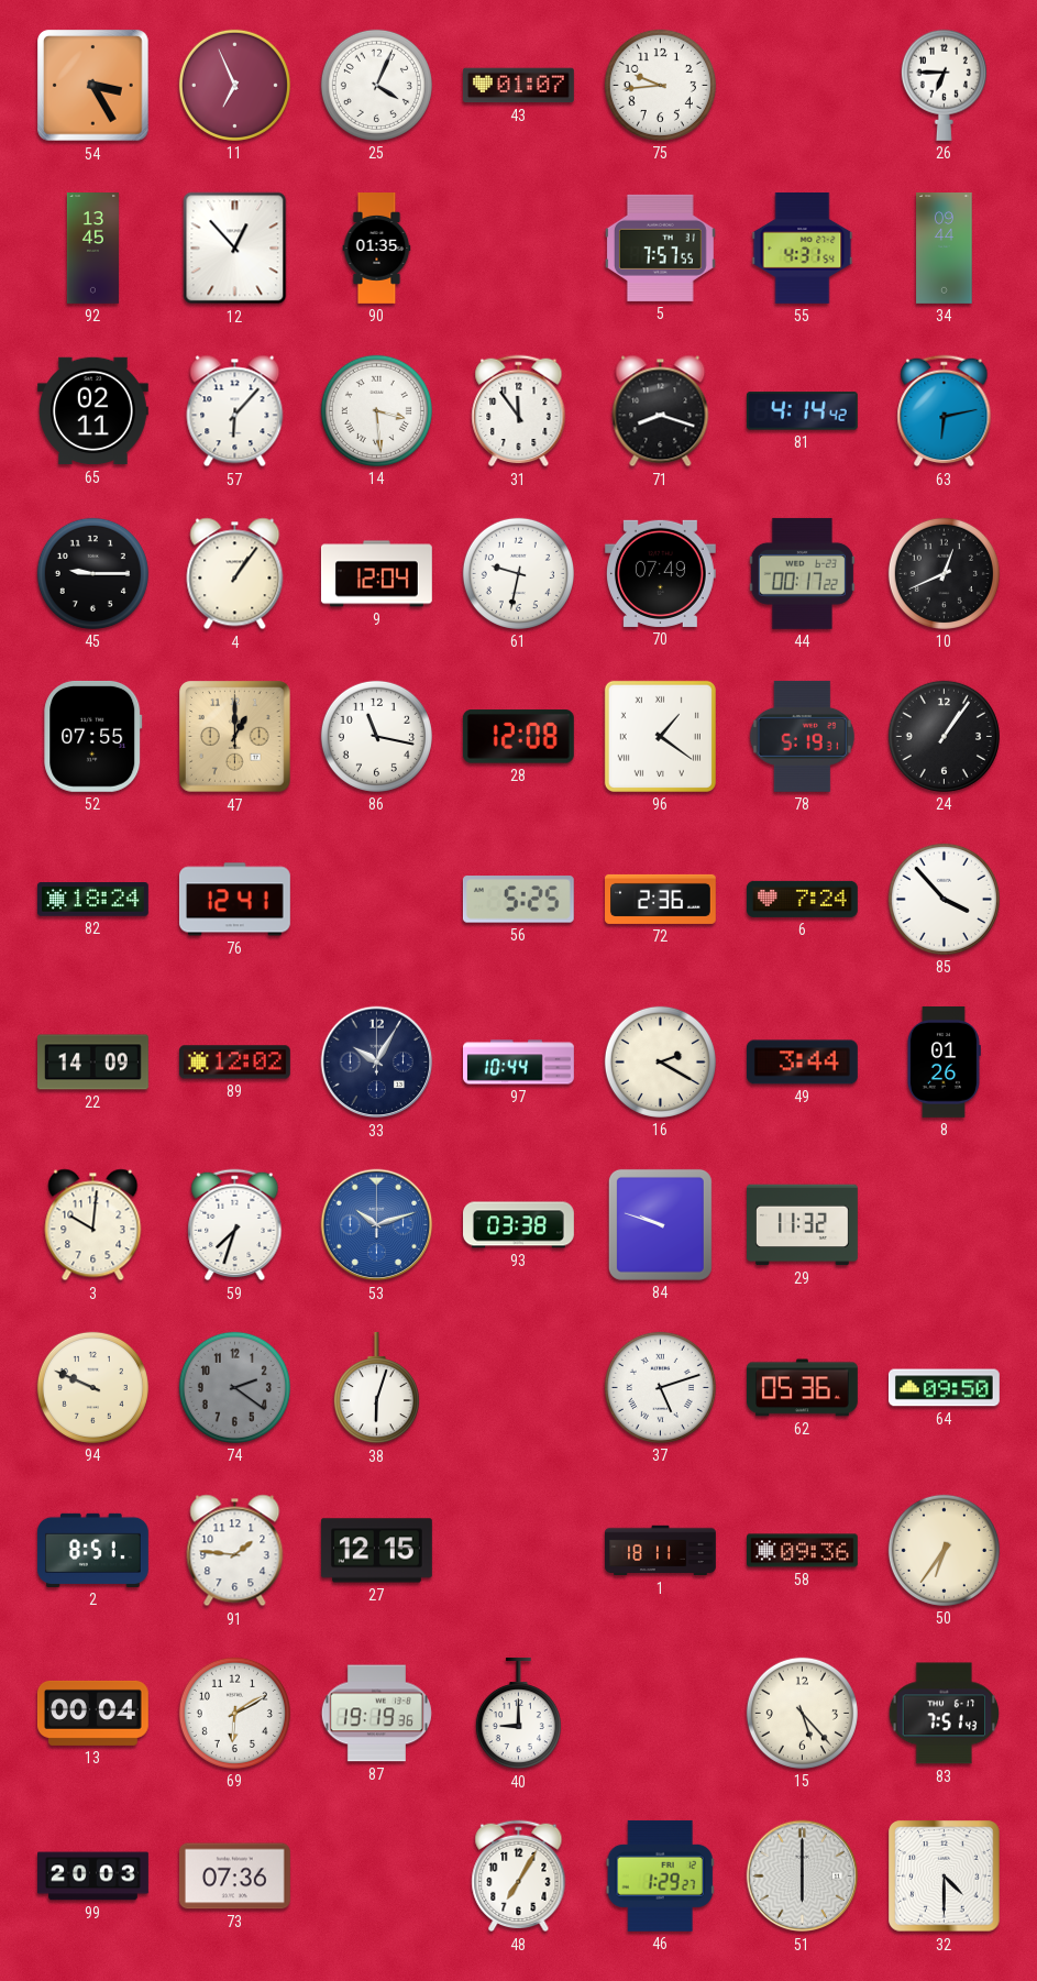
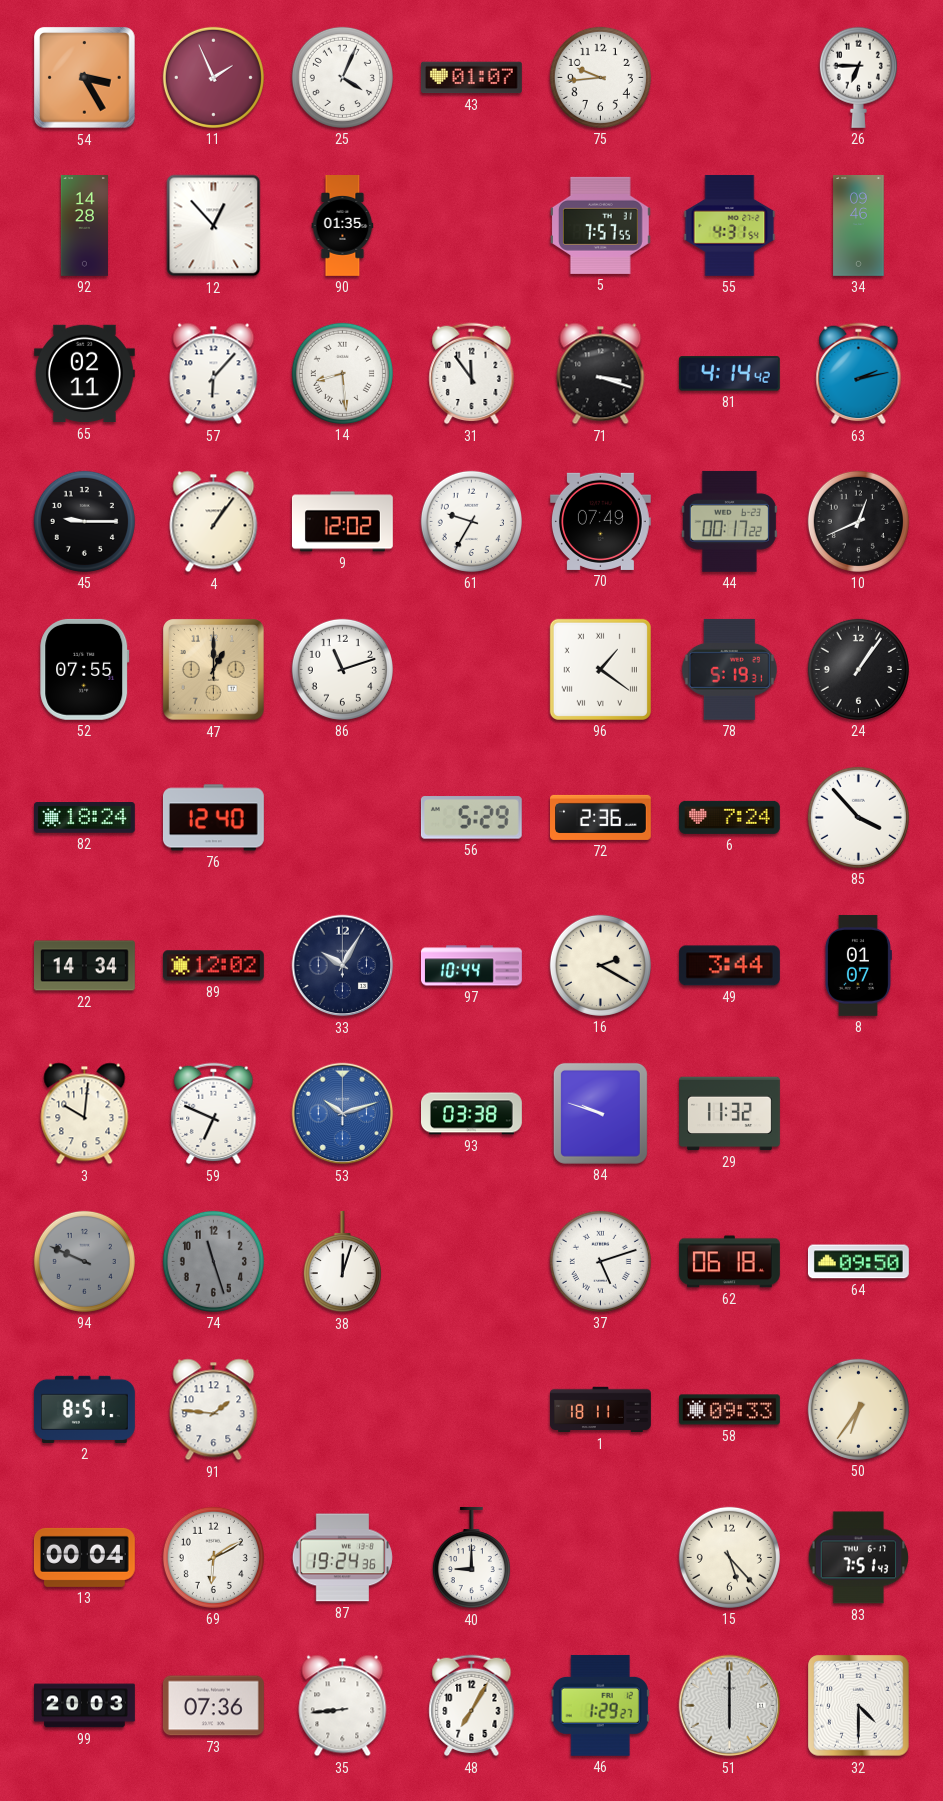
11: 6:56 -> 1:56 (213, 77)
92: 13:45 -> 14:28 (84, 226)
34: 09:44 -> 09:46 (859, 226)
14: 3:29 -> 8:29 (342, 373)
71: 8:18 -> 3:18 (601, 374)
63: 6:13 -> 2:13 (859, 374)
9: 12:04 -> 12:02 (343, 522)
61: 9:32 -> 9:35 (471, 521)
86: 11:17 -> 11:12 (342, 669)
28: 12:08 -> none (518, 737)
76: 12:41 -> 12:40 (213, 818)
56: 5:25 -> 5:29 (471, 818)
22: 14:09 -> 14:34 (85, 966)
8: 01:26 -> 01:07 (858, 966)
59: 7:33 -> 6:49 (214, 1114)
94 dial: cream -> grey (84, 1261)
74: 2:21 -> 11:27 (213, 1261)
38: 6:03 -> 12:03 (342, 1262)
62: 05:36 -> 06:18 (730, 1262)
27: 12:15 -> none (376, 1551)
58: 09:36 -> 09:33 (730, 1410)
87: 19:19 -> 19:24 (342, 1558)
35: none -> 8:44 (343, 1706)
